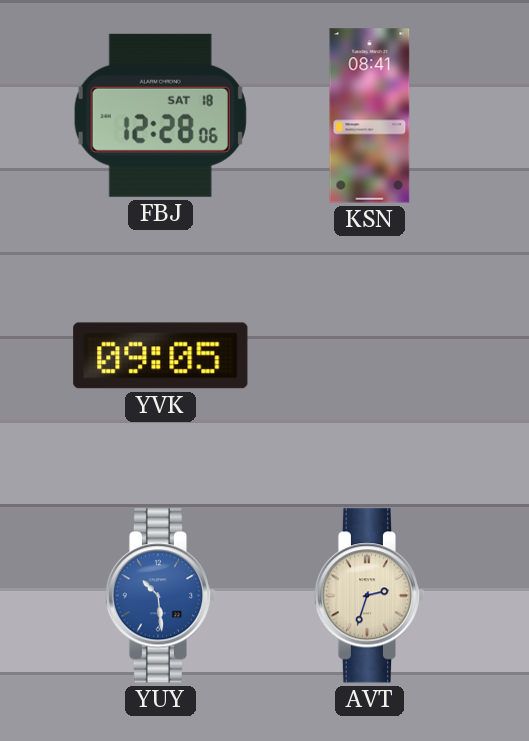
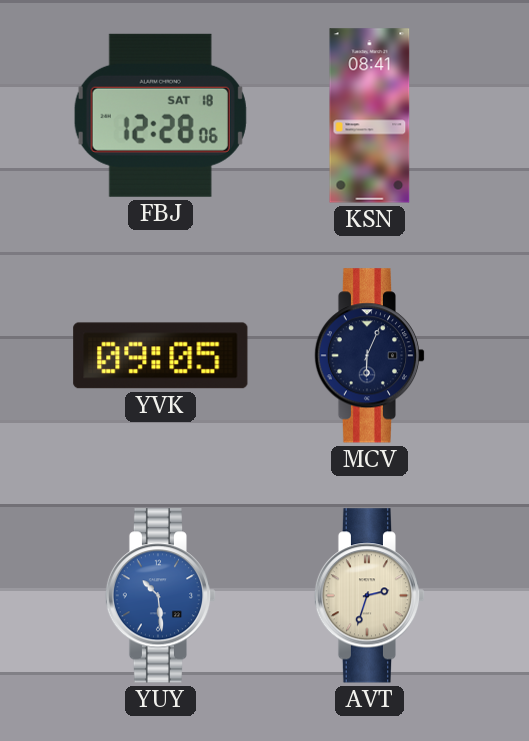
MCV: none -> 6:04 (370, 356)
